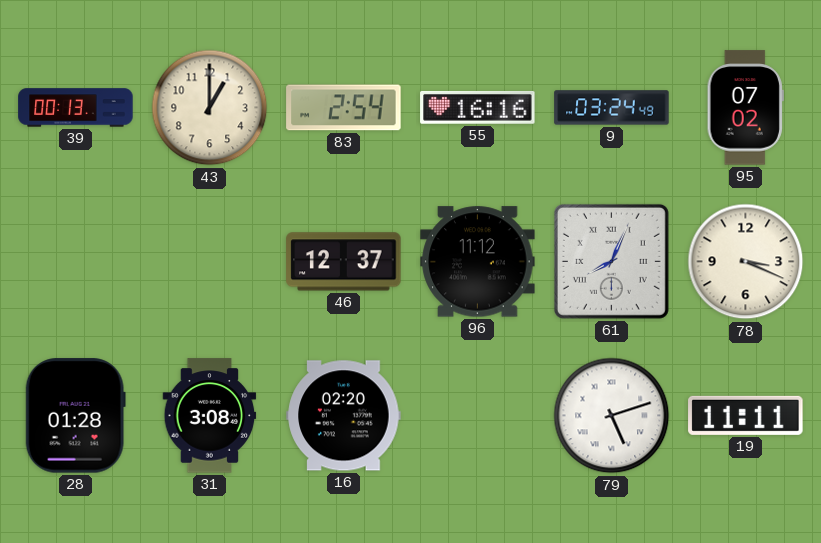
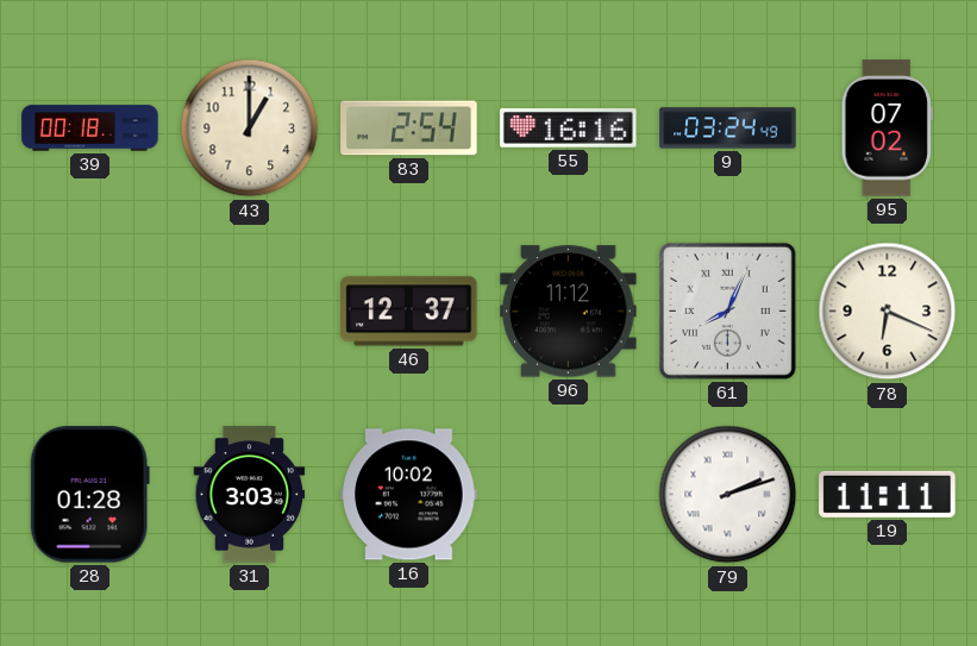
39: 00:13 -> 00:18 (90, 128)
78: 3:19 -> 6:19 (888, 312)
31: 3:08 -> 3:03 (250, 495)
16: 02:20 -> 10:02 (409, 495)
79: 5:12 -> 2:12 (728, 495)
